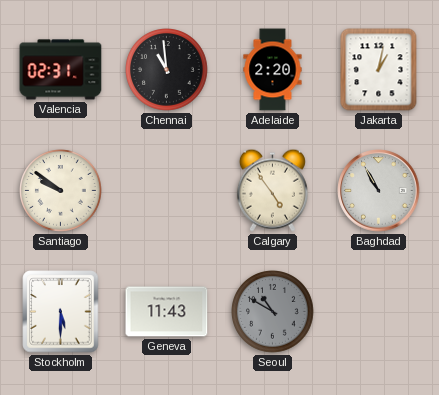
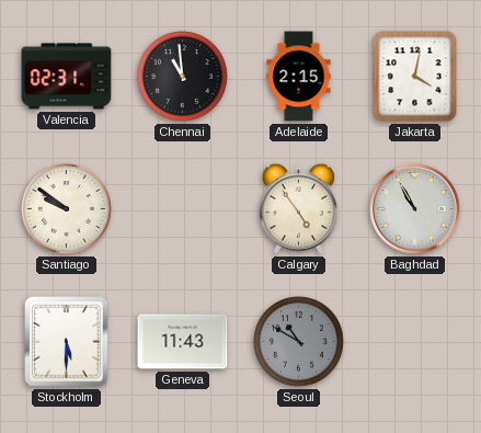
Adelaide: 2:20 -> 2:15 (299, 77)
Jakarta: 1:02 -> 4:02 (415, 77)
